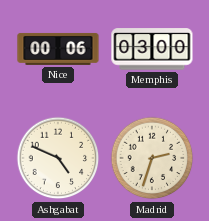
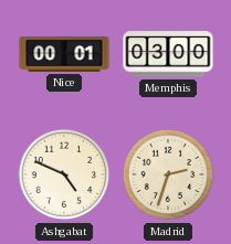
Nice: 00:06 -> 00:01 (64, 54)
